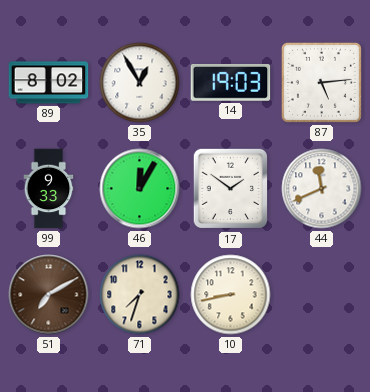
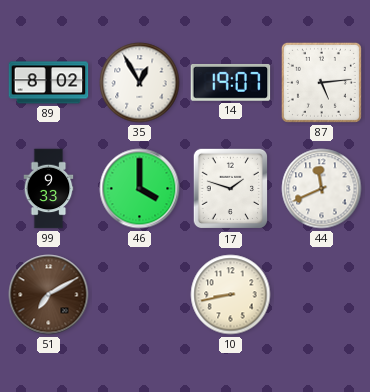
14: 19:03 -> 19:07 (231, 83)
46: 12:05 -> 4:00 (140, 189)
17: 1:51 -> 1:48 (230, 189)
71: 7:33 -> none (140, 295)
